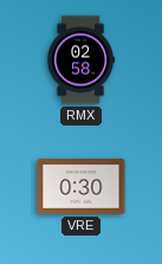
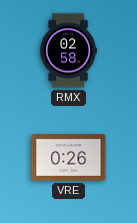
VRE: 0:30 -> 0:26 (69, 158)
